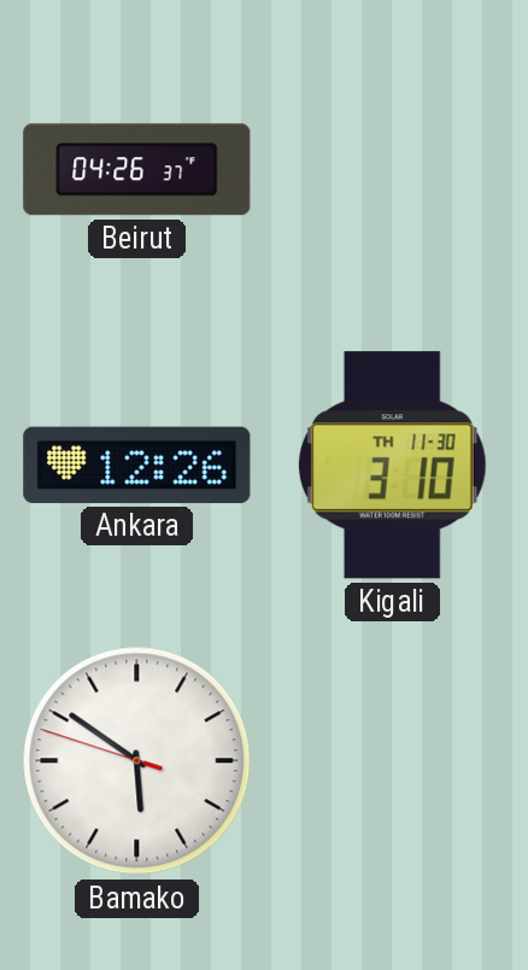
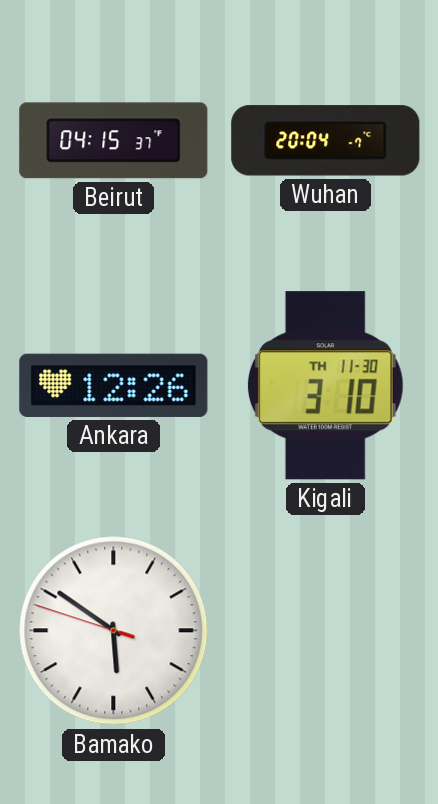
Beirut: 04:26 -> 04:15 (114, 141)
Wuhan: none -> 20:04 (326, 141)
